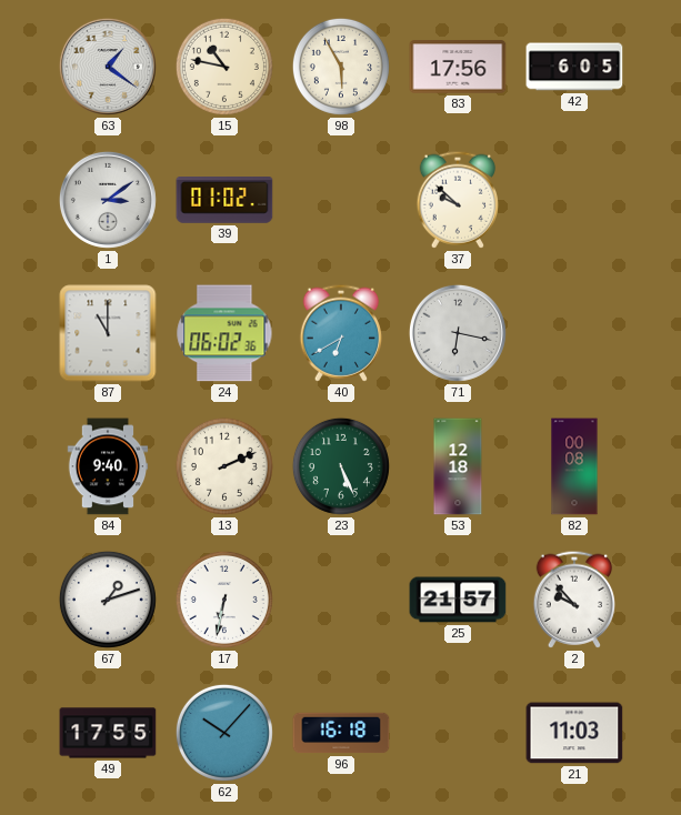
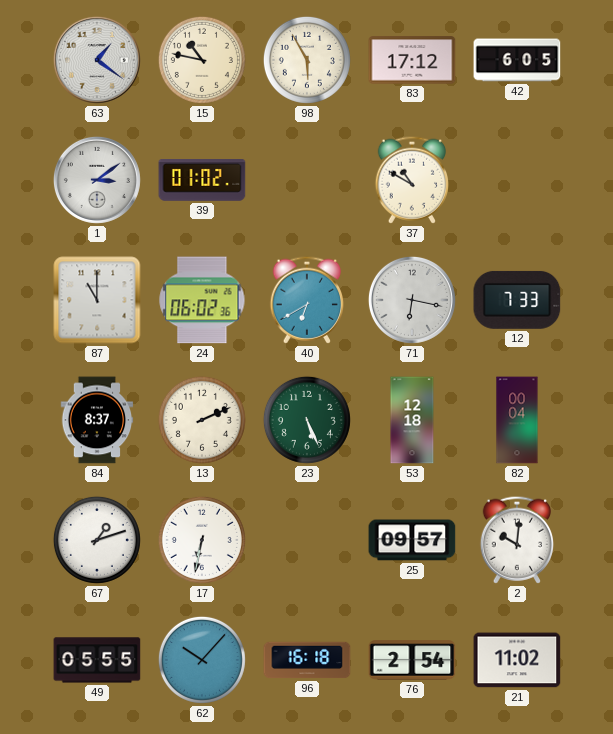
83: 17:56 -> 17:12 (412, 60)
37: 9:52 -> 10:50 (411, 180)
12: none -> 7:33 (517, 300)
84: 9:40 -> 8:37 (97, 420)
82: 00:08 -> 00:04 (517, 420)
25: 21:57 -> 09:57 (412, 540)
2: 9:53 -> 10:01 (516, 540)
49: 17:55 -> 05:55 (97, 660)
76: none -> 2:54 (412, 660)
21: 11:03 -> 11:02 (517, 660)
